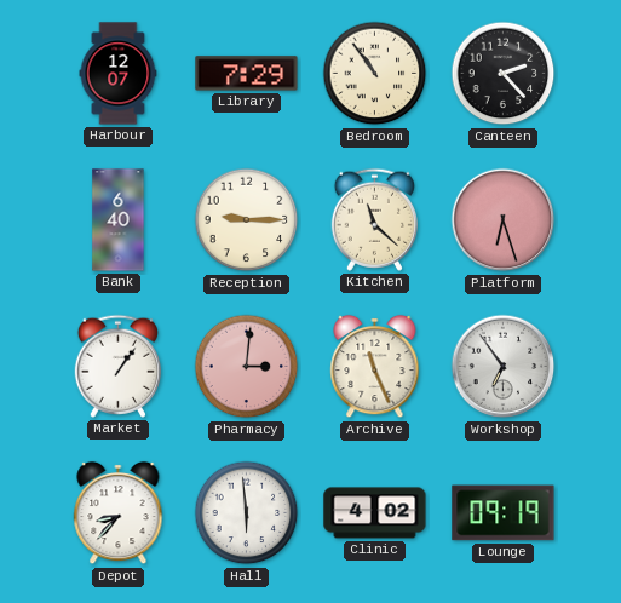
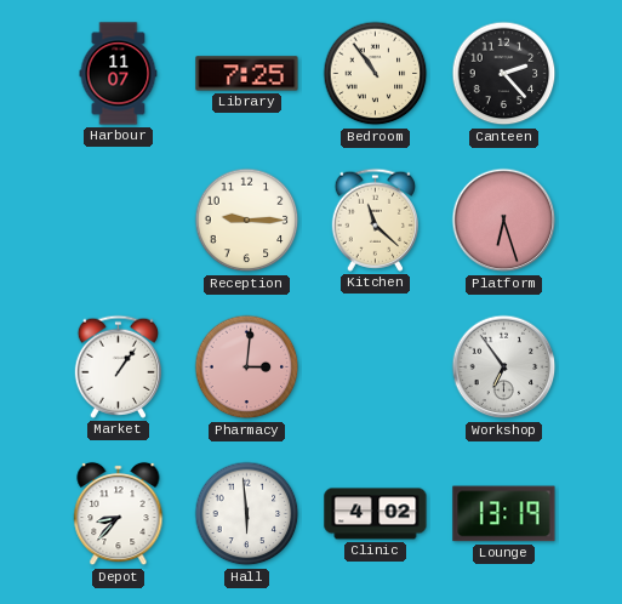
Harbour: 12:07 -> 11:07 (119, 74)
Library: 7:29 -> 7:25 (247, 74)
Bank: 6:40 -> none (119, 220)
Archive: 11:26 -> none (375, 367)
Lounge: 09:19 -> 13:19 (504, 514)
